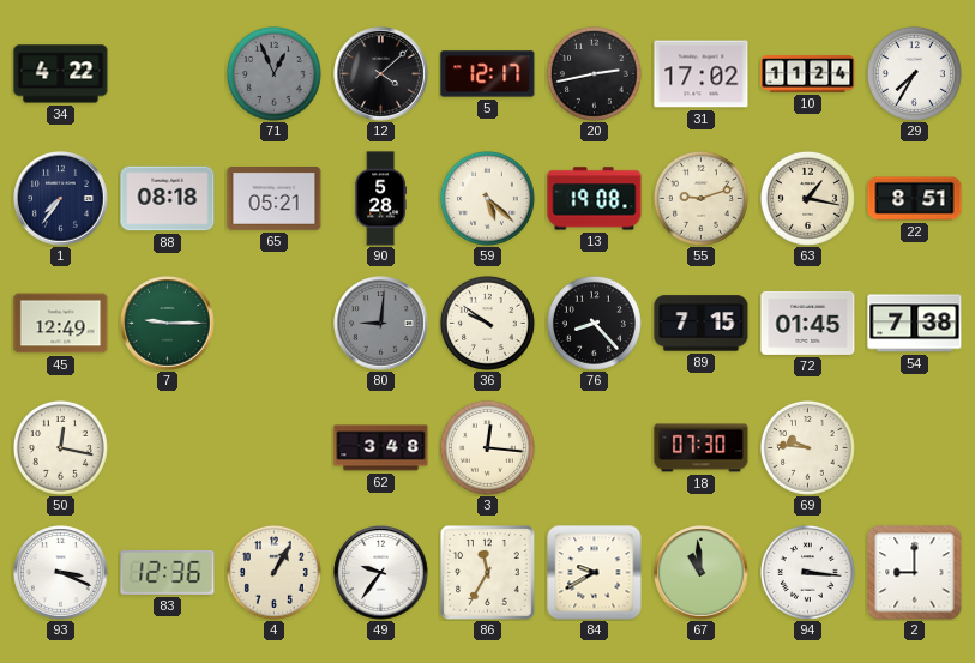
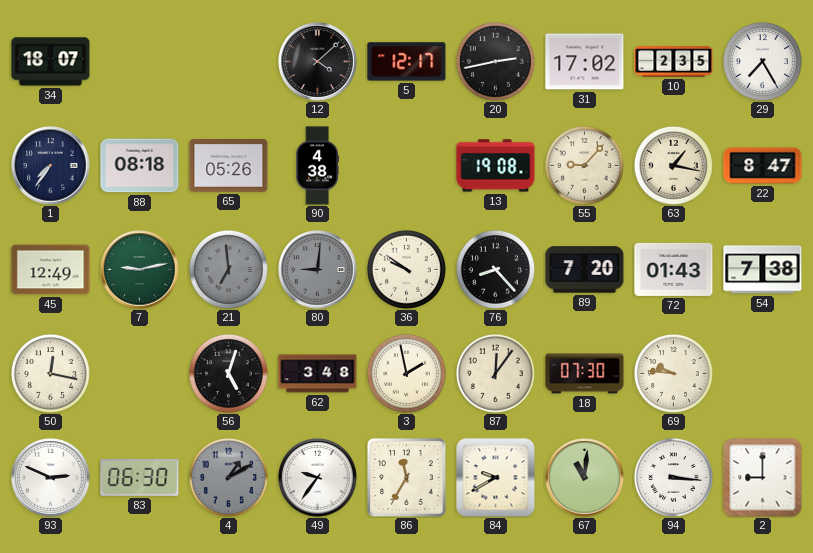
34: 4:22 -> 18:07 (51, 62)
71: 12:56 -> none (273, 73)
10: 11:24 -> 2:35 (674, 62)
29: 7:35 -> 7:25 (762, 61)
65: 05:21 -> 05:26 (229, 166)
90: 5:28 -> 4:38 (317, 166)
59: 5:22 -> none (487, 198)
55: 9:12 -> 9:07 (584, 165)
22: 8:51 -> 8:47 (763, 166)
7: 9:15 -> 9:13 (140, 270)
21: none -> 6:59 (228, 269)
89: 7:15 -> 7:20 (585, 270)
72: 01:45 -> 01:43 (674, 269)
56: none -> 5:03 (228, 373)
3: 12:16 -> 1:58 (406, 373)
87: none -> 12:06 (495, 373)
93: 3:19 -> 2:49 (51, 478)
83: 12:36 -> 06:30 (140, 477)
4: 1:05 -> 1:10 (228, 477)
4 dial: cream -> grey (228, 477)
67: 10:59 -> 11:01 (585, 478)
